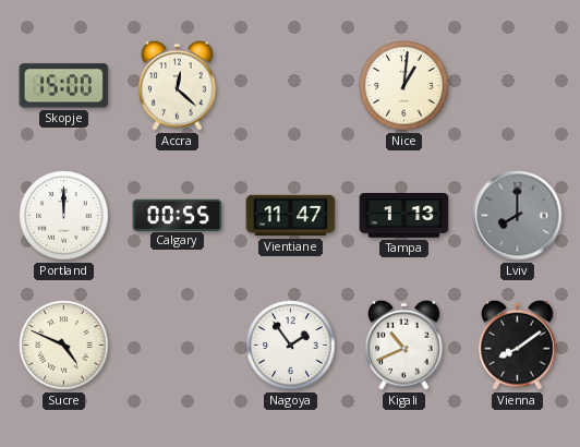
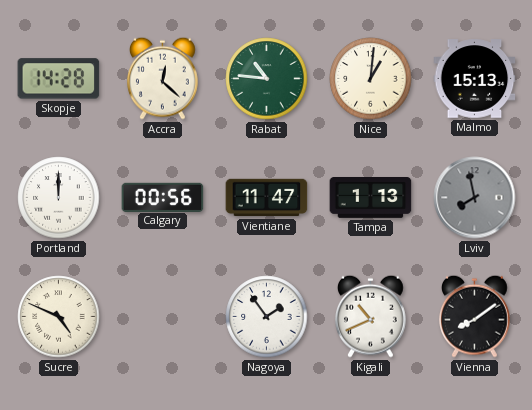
Skopje: 15:00 -> 14:28 (59, 79)
Rabat: none -> 10:46 (267, 79)
Malmo: none -> 15:13 (475, 79)
Calgary: 00:55 -> 00:56 (163, 197)
Lviv: 8:00 -> 7:58 (475, 198)
